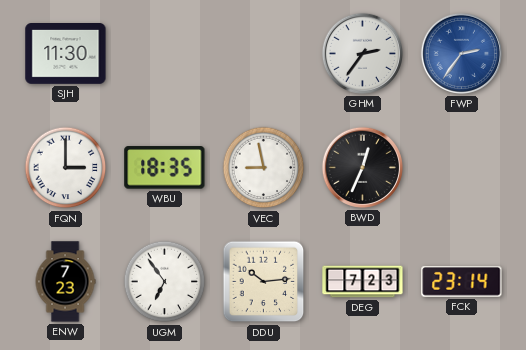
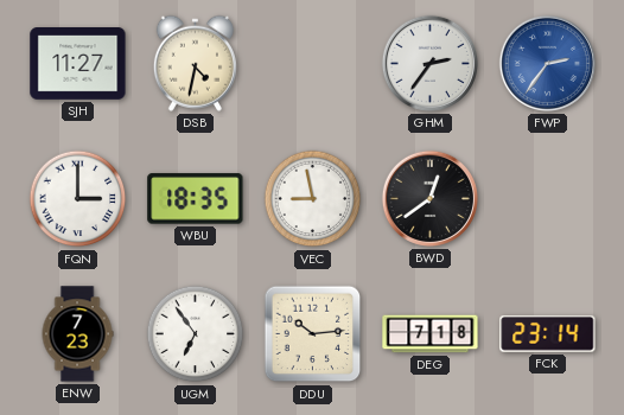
SJH: 11:30 -> 11:27 (78, 64)
DSB: none -> 4:32 (195, 63)
BWD: 12:34 -> 12:39 (429, 198)
DEG: 7:23 -> 7:18 (431, 334)
